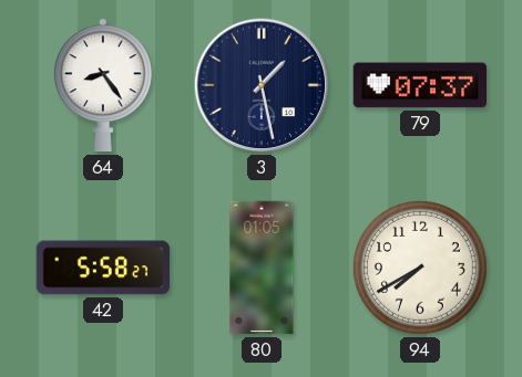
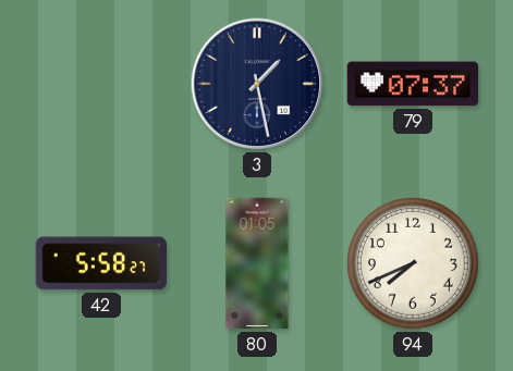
64: 8:24 -> none (103, 85)
94: 7:40 -> 7:41 (413, 263)
